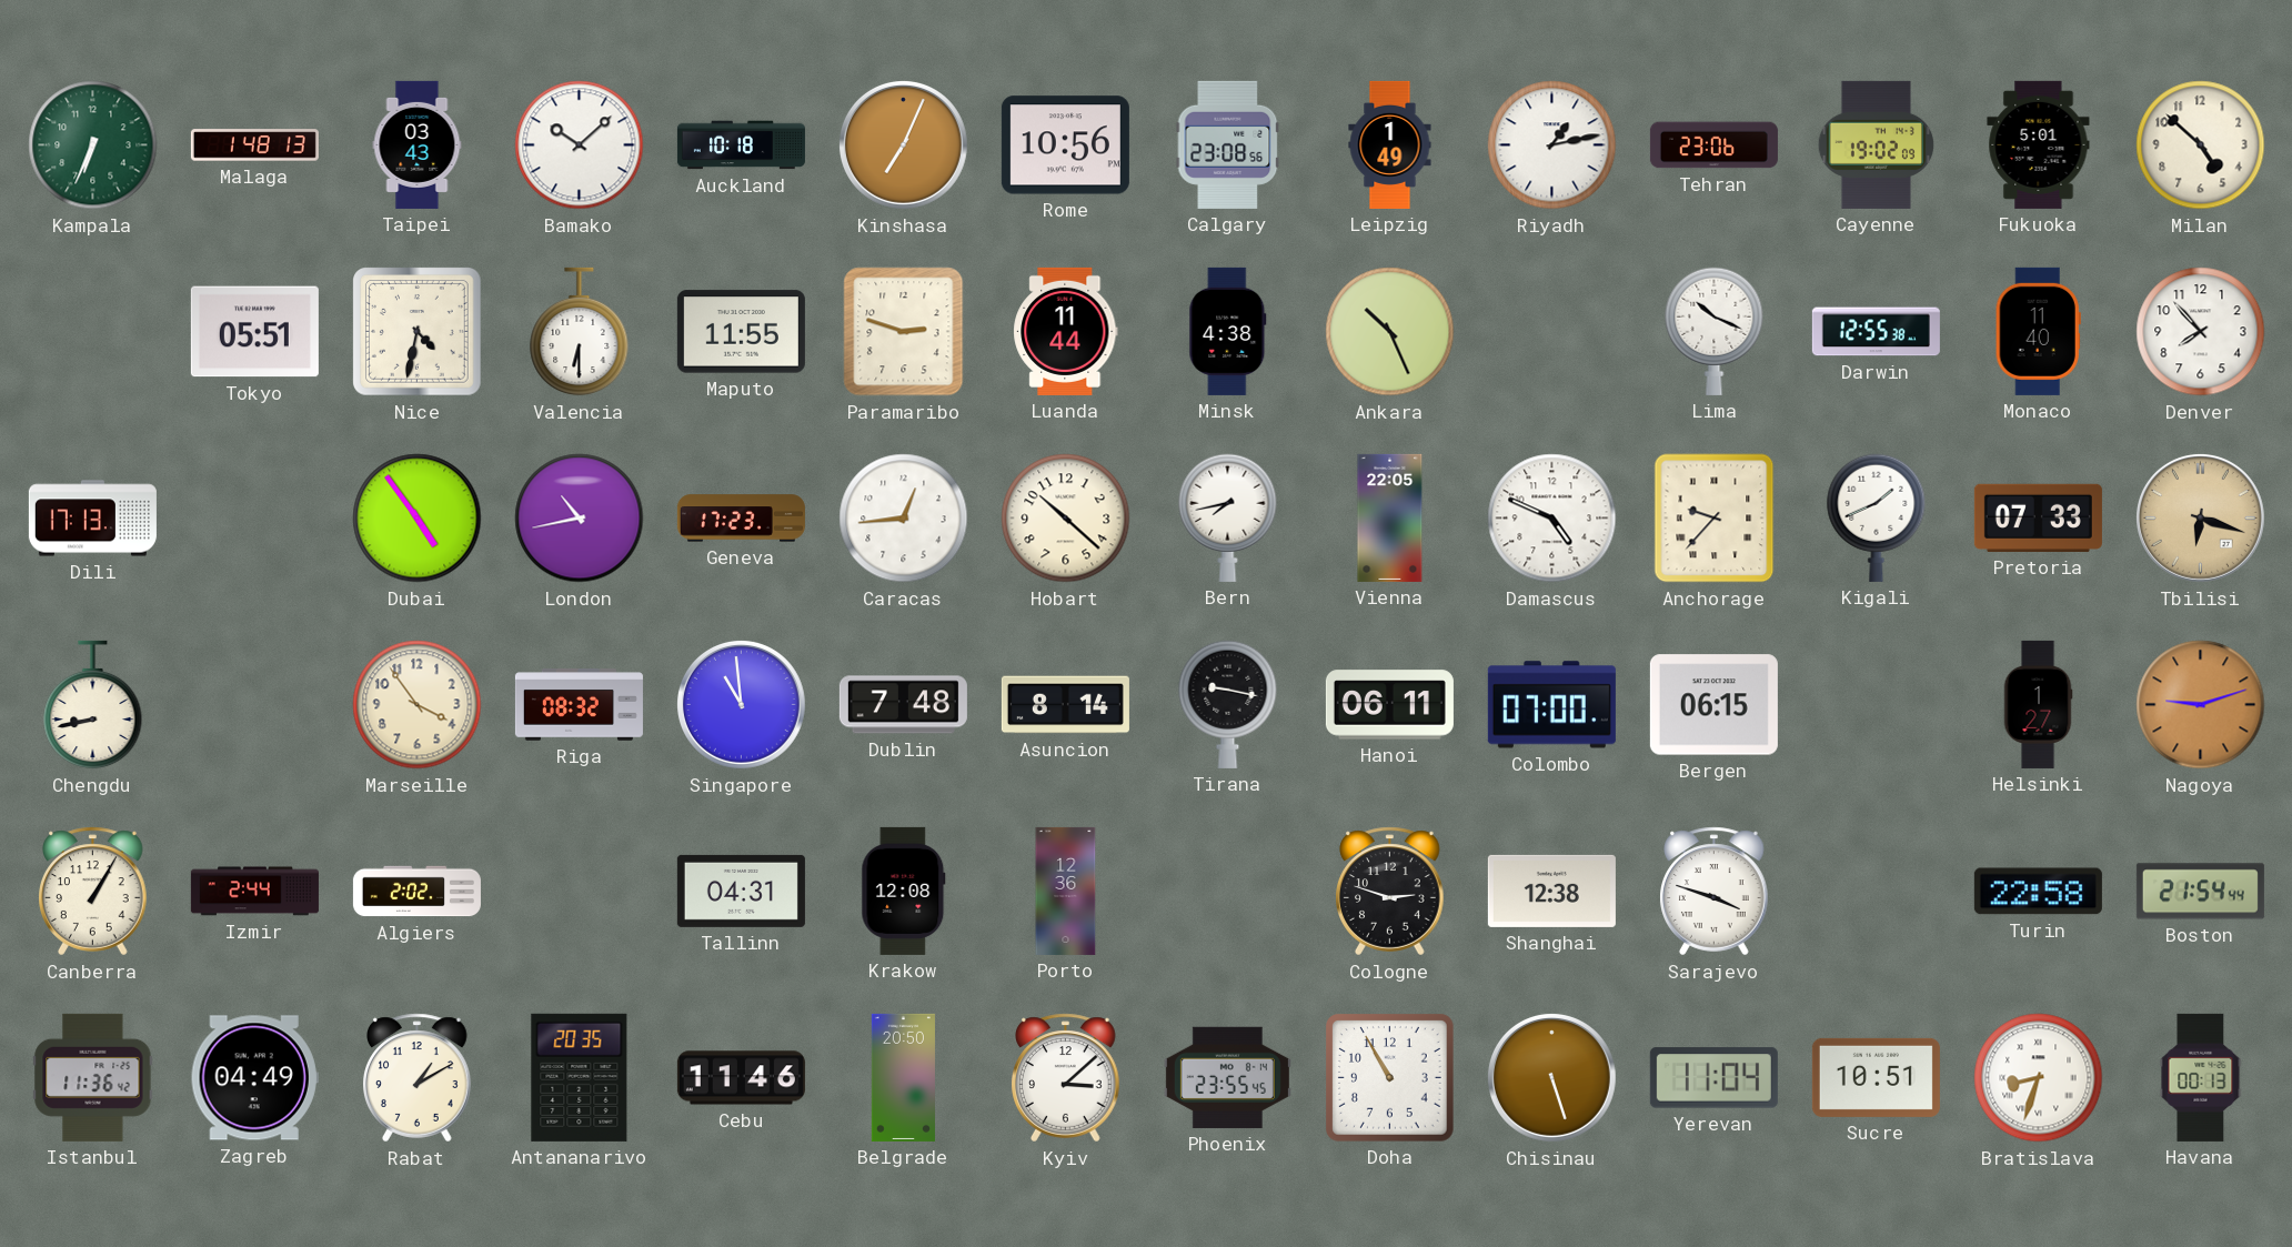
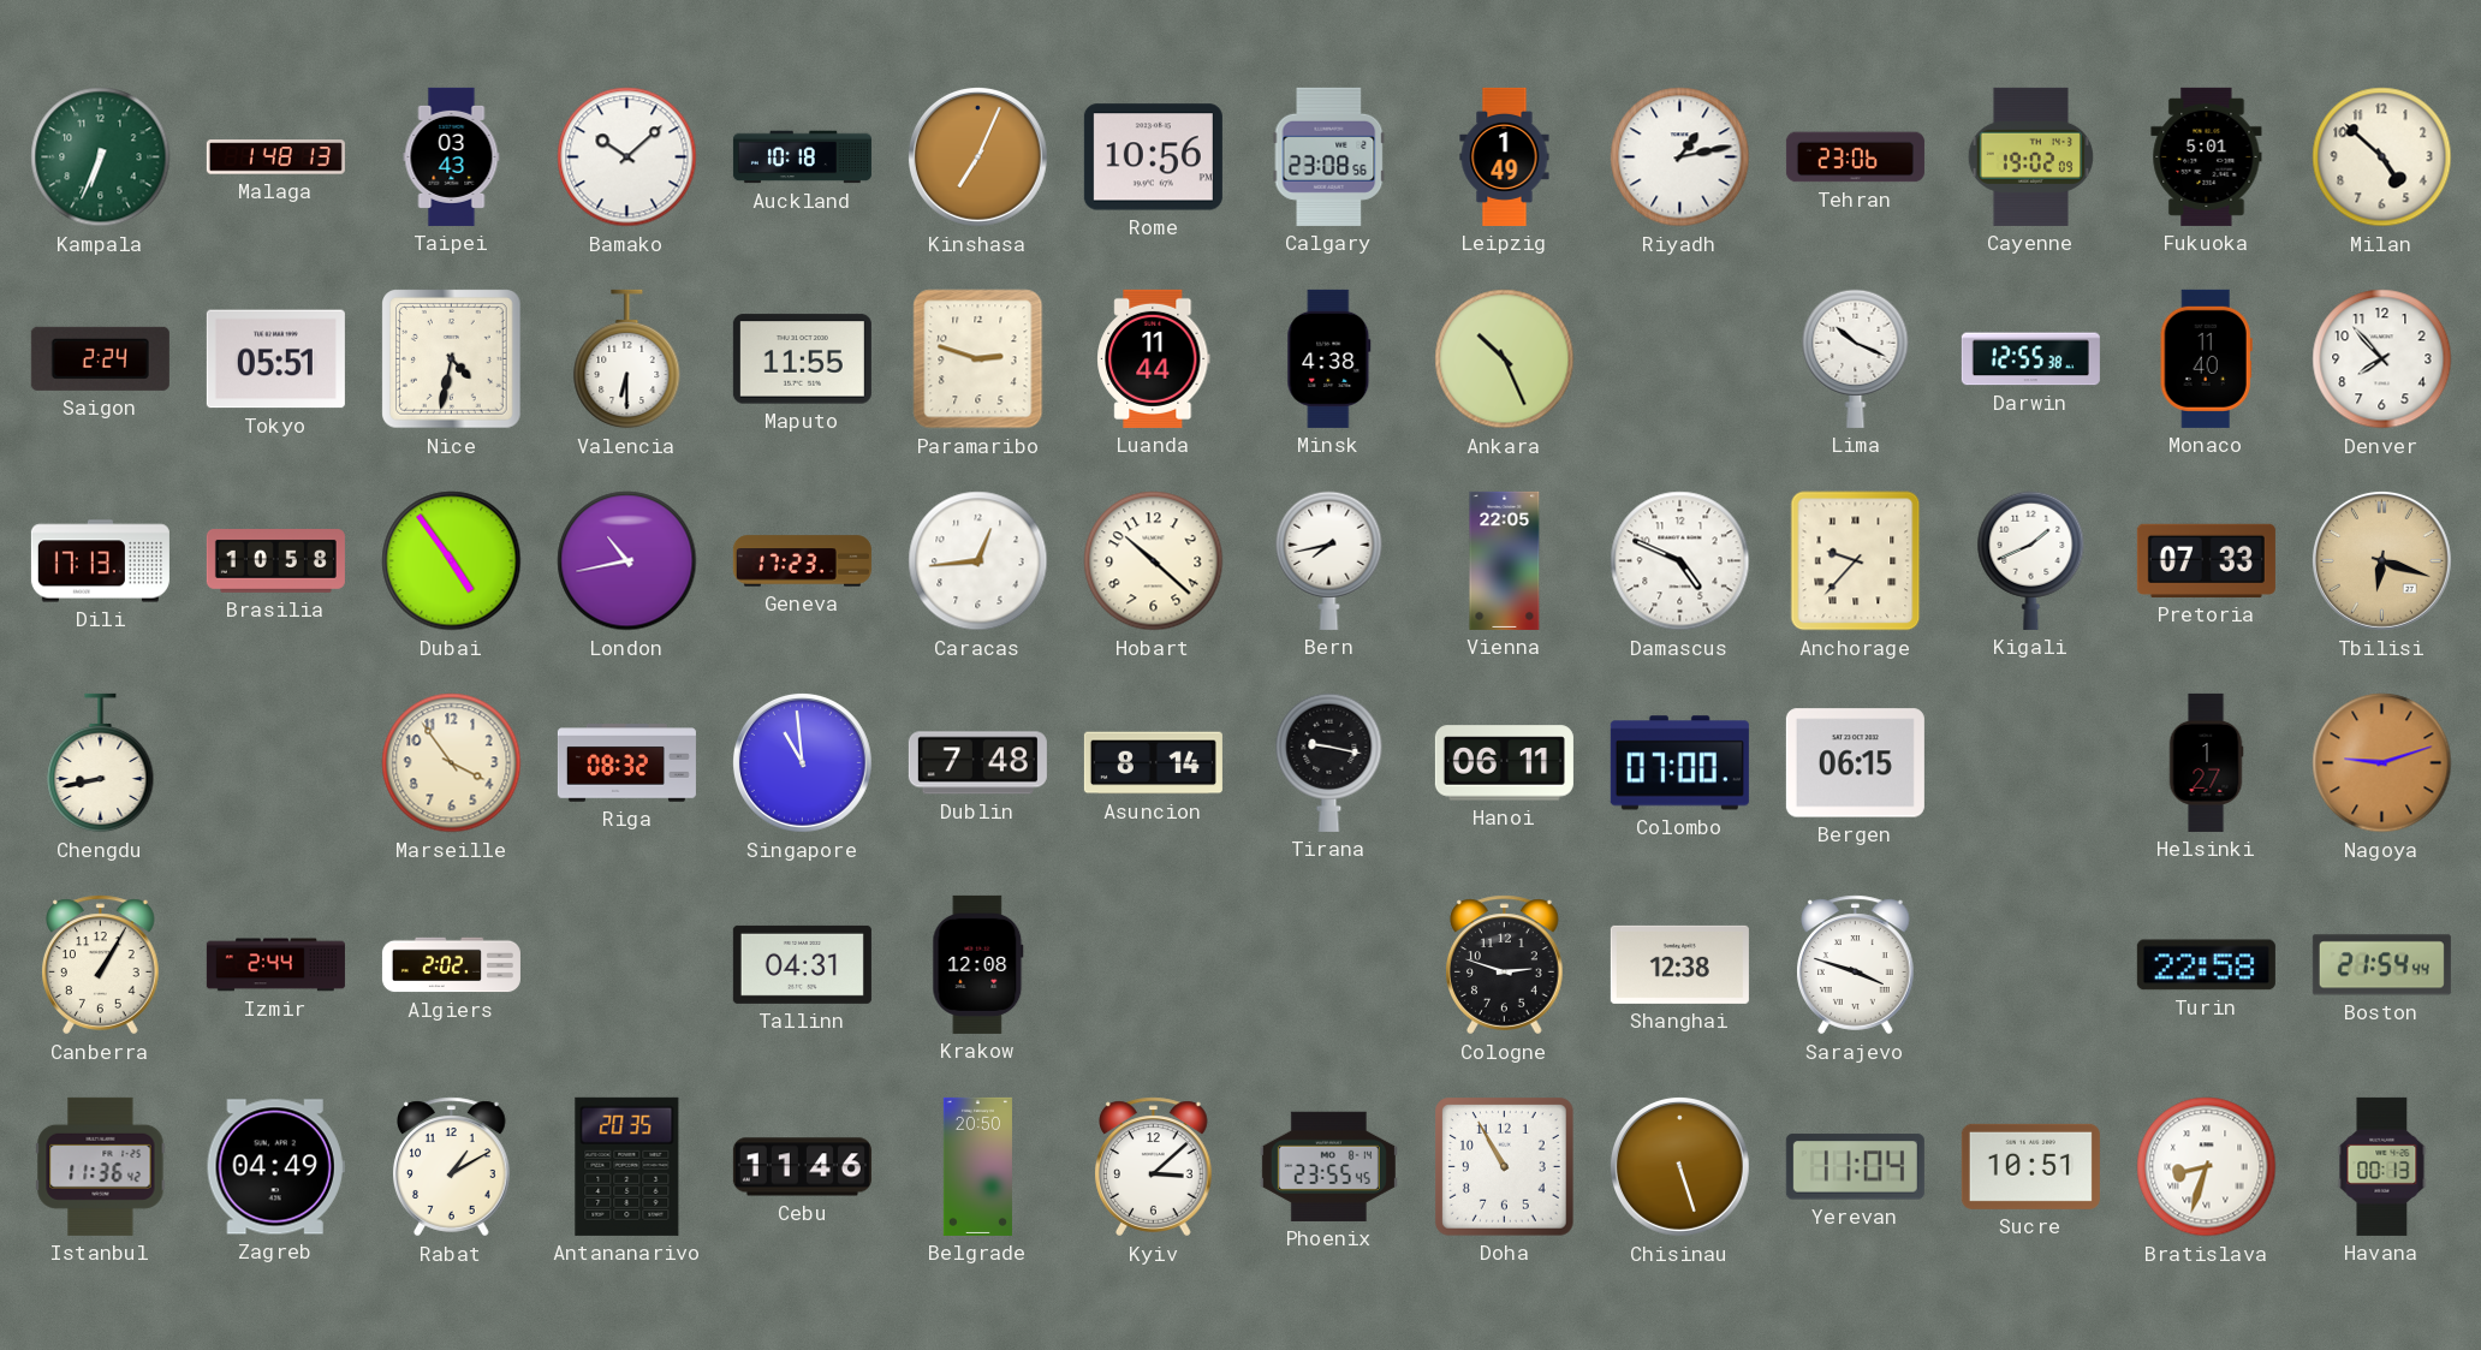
Saigon: none -> 2:24 (100, 358)
Brasilia: none -> 10:58 (275, 561)
Porto: 12:36 -> none (1066, 891)
